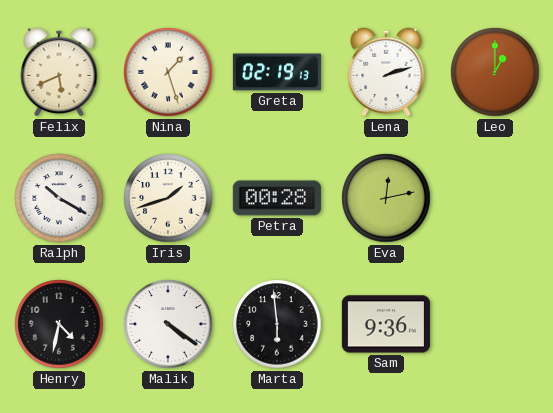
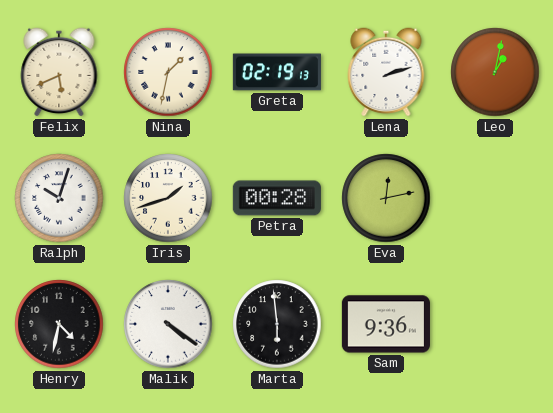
Nina: 1:27 -> 1:32 (168, 72)
Leo: 1:00 -> 1:02 (495, 72)
Ralph: 10:20 -> 10:03 (59, 198)
